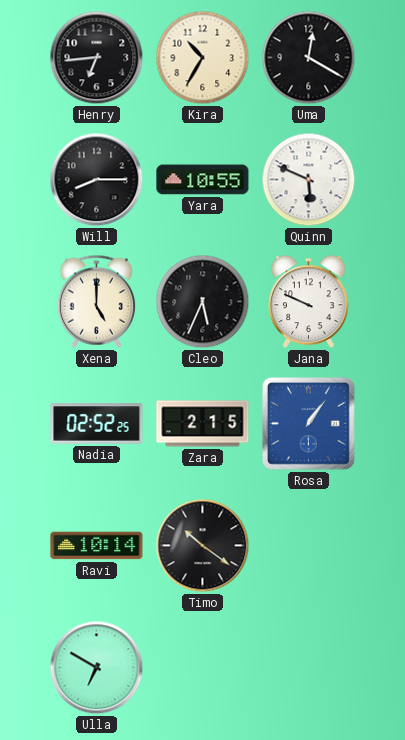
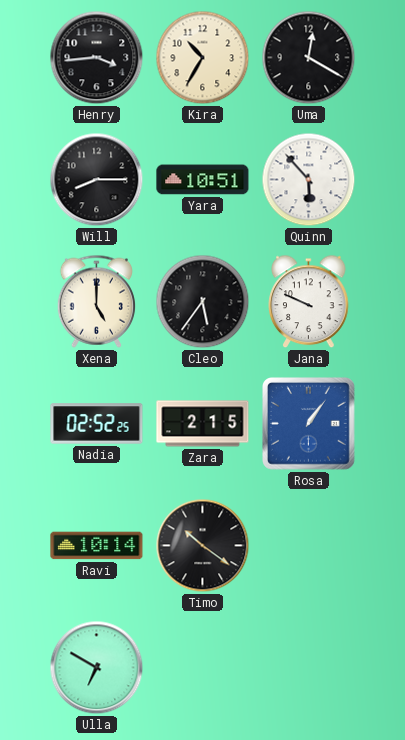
Henry: 6:44 -> 3:44 (97, 58)
Yara: 10:55 -> 10:51 (203, 180)
Quinn: 5:49 -> 5:53 (309, 180)
Cleo: 5:34 -> 5:36 (203, 302)
